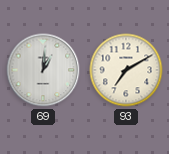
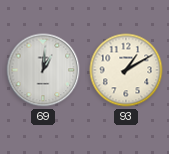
93: 7:10 -> 1:10 (126, 70)
